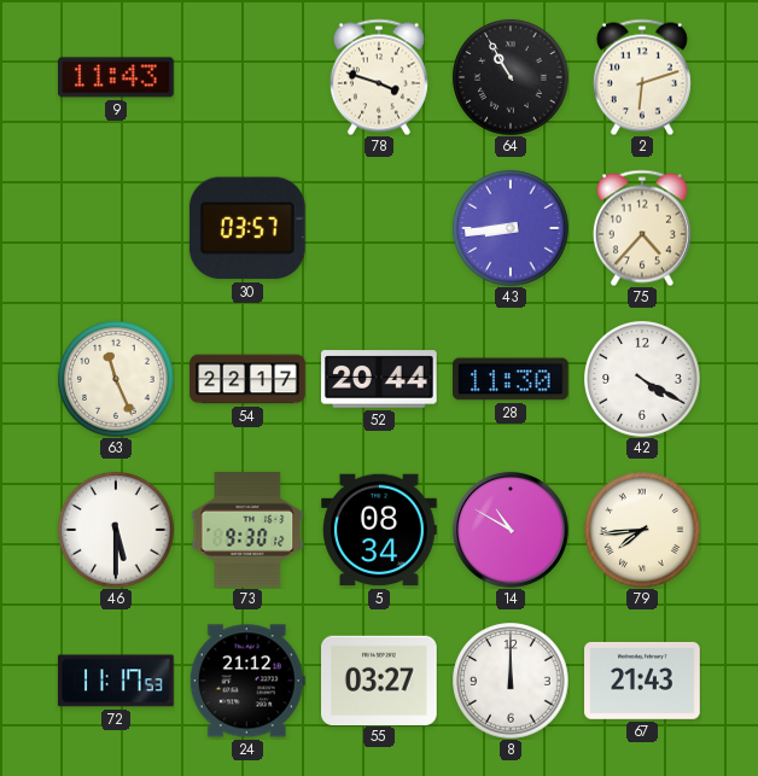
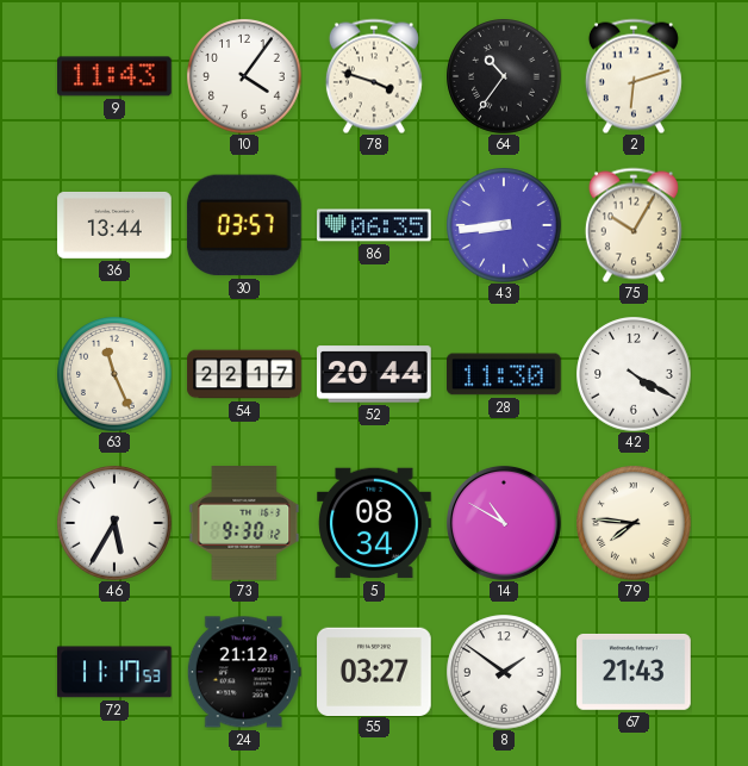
10: none -> 4:06 (244, 76)
64: 10:55 -> 10:36 (504, 76)
36: none -> 13:44 (114, 225)
86: none -> 06:35 (375, 225)
75: 4:37 -> 10:05 (634, 225)
46: 5:30 -> 5:35 (114, 523)
79: 7:44 -> 7:46 (634, 523)
8: 12:00 -> 1:51 (504, 672)
